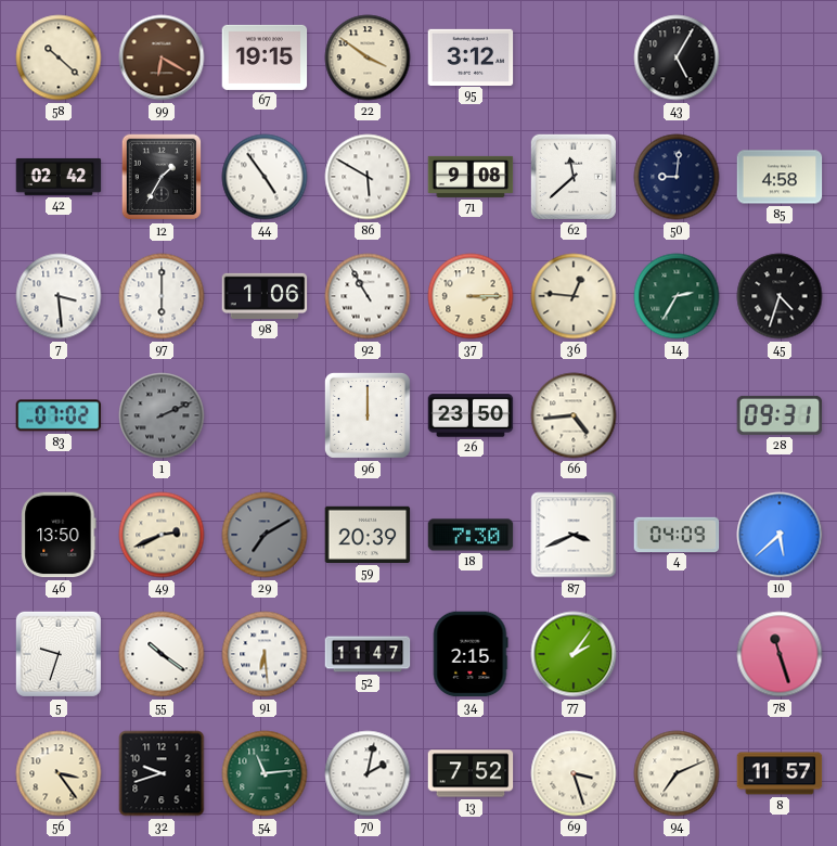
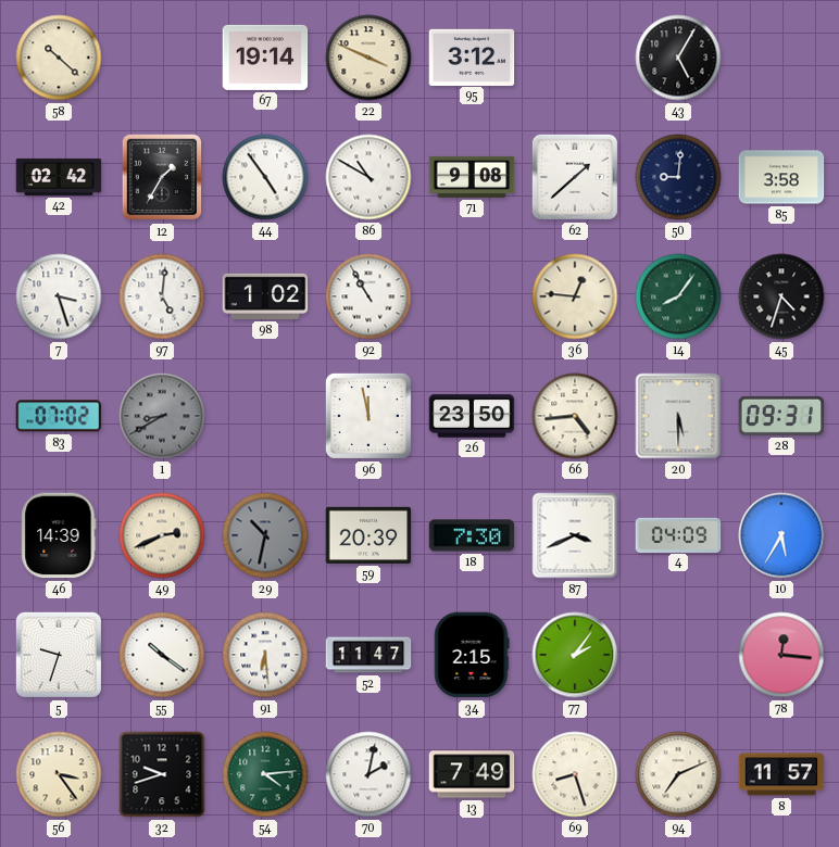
99: 6:20 -> none (162, 57)
67: 19:15 -> 19:14 (265, 58)
22: 3:51 -> 3:49 (368, 58)
86: 5:50 -> 10:50 (368, 177)
62: 11:38 -> 1:38 (575, 177)
85: 4:58 -> 3:58 (781, 177)
7: 3:29 -> 3:27 (59, 296)
97: 6:00 -> 5:01 (162, 296)
98: 1:06 -> 1:02 (265, 296)
37: 3:15 -> none (471, 296)
14: 2:35 -> 8:06 (678, 296)
1: 2:11 -> 8:40 (162, 416)
96: 12:00 -> 11:58 (368, 416)
20: none -> 5:30 (678, 416)
46: 13:50 -> 14:39 (59, 535)
29: 7:10 -> 10:32 (265, 535)
10: 5:38 -> 5:35 (781, 535)
78: 11:27 -> 12:16 (781, 655)
54: 11:14 -> 4:14 (265, 774)
13: 7:52 -> 7:49 (472, 774)
69: 3:27 -> 8:27 (575, 774)
